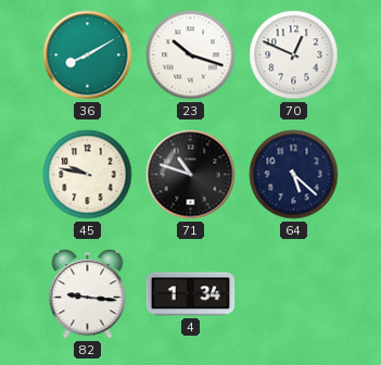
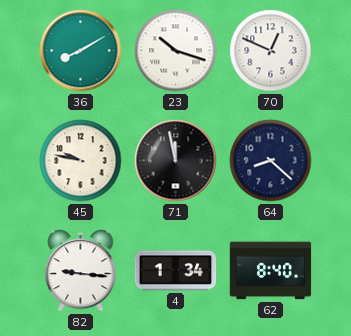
71: 10:48 -> 11:58 (176, 161)
64: 5:22 -> 8:22 (271, 161)
62: none -> 8:40 (271, 271)
